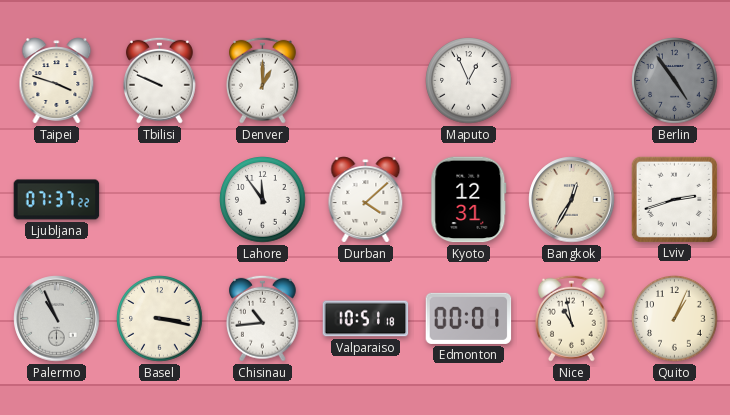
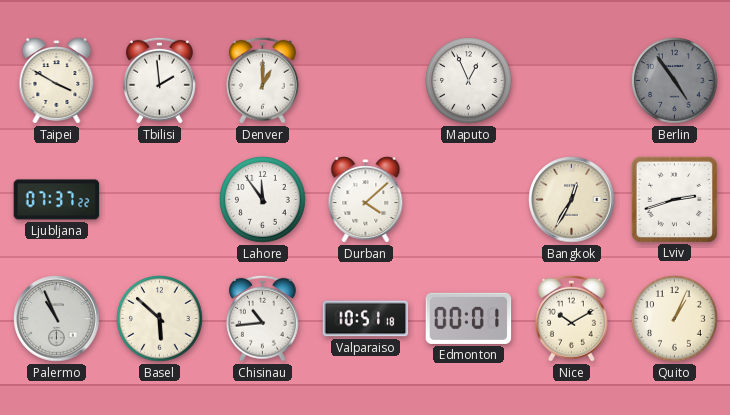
Taipei: 3:48 -> 3:50 (57, 81)
Tbilisi: 9:49 -> 1:59 (159, 80)
Kyoto: 12:31 -> none (469, 200)
Basel: 3:17 -> 5:52 (160, 319)
Nice: 10:58 -> 10:10 (571, 318)
